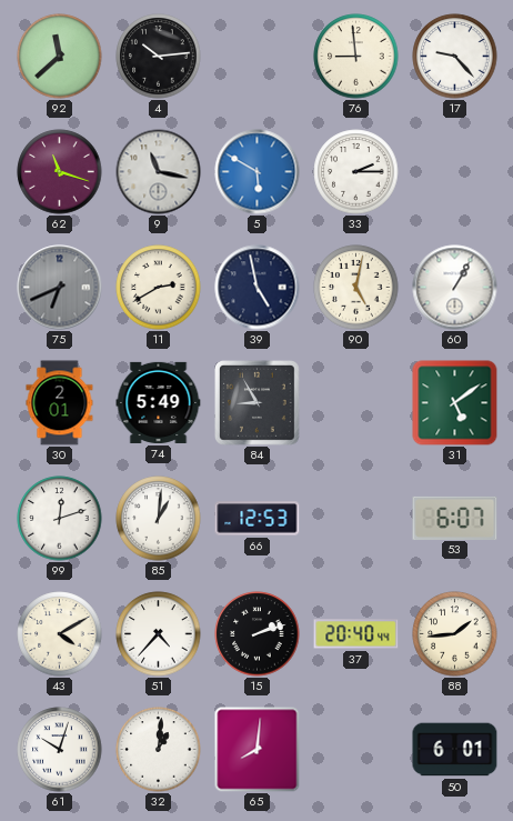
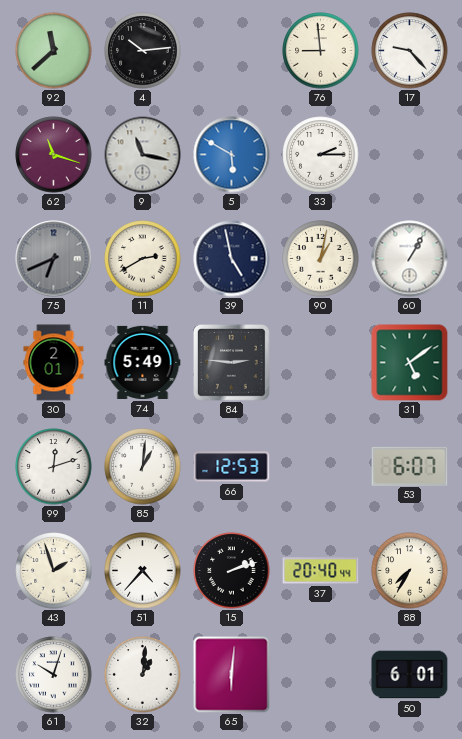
90: 5:02 -> 1:02 (321, 259)
84: 8:55 -> 2:46 (232, 363)
43: 4:10 -> 1:57 (54, 571)
88: 1:44 -> 7:35 (410, 571)
65: 8:01 -> 6:01 (232, 675)
